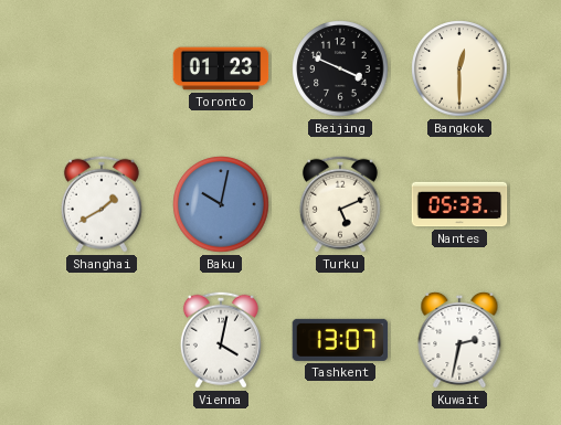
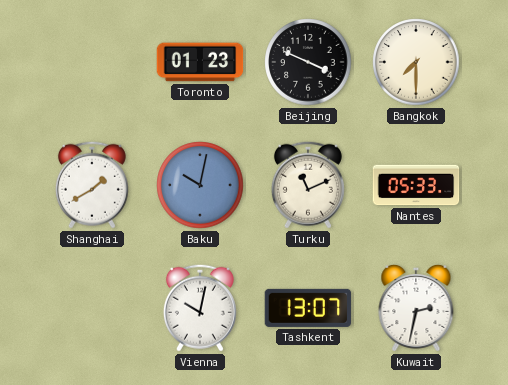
Bangkok: 12:30 -> 7:30 (416, 62)
Turku: 5:11 -> 11:11 (308, 185)
Vienna: 4:02 -> 10:02 (200, 308)
